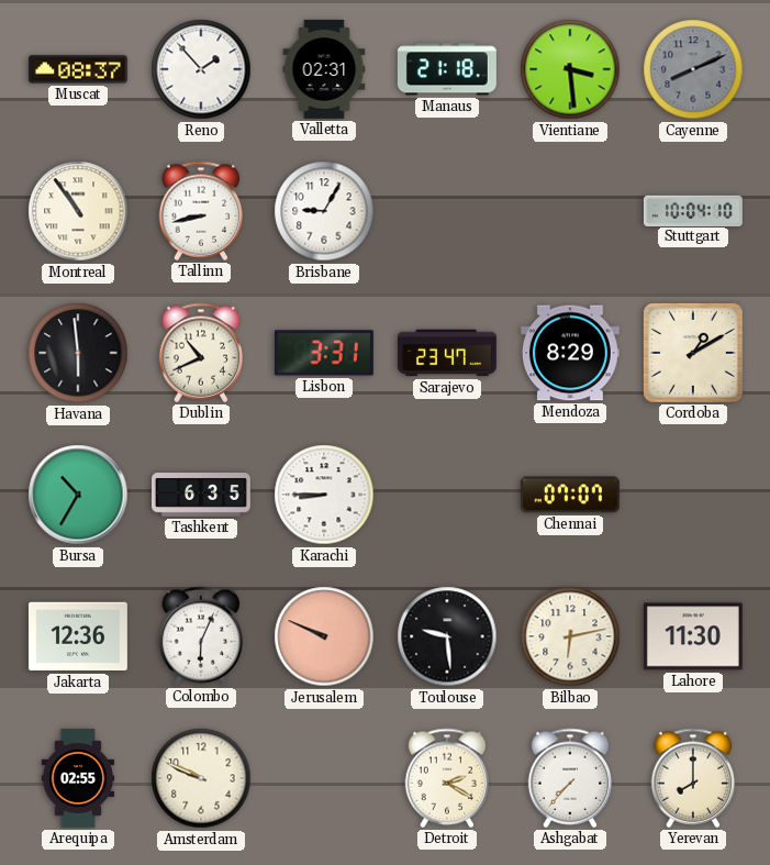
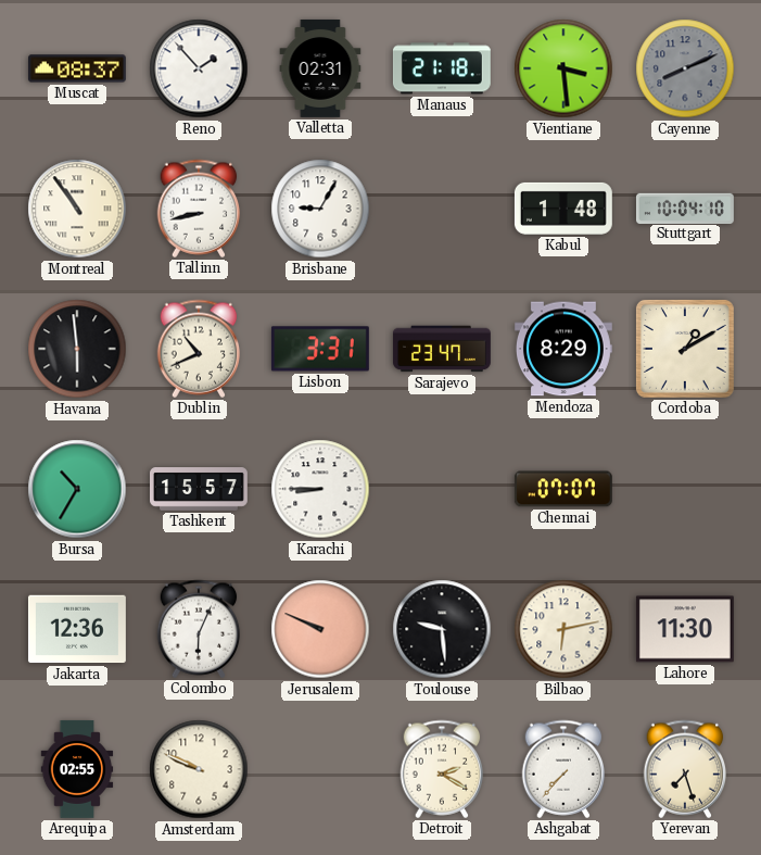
Kabul: none -> 1:48 (563, 209)
Tashkent: 6:35 -> 15:57 (200, 489)
Yerevan: 8:00 -> 7:27 (685, 769)
